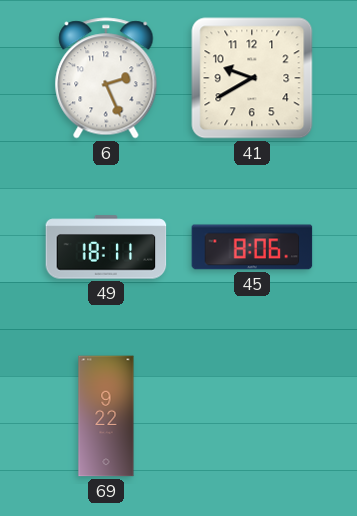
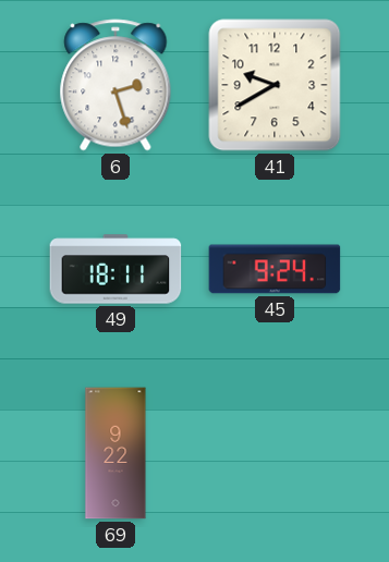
6: 2:26 -> 2:27 (116, 85)
45: 8:06 -> 9:24 (275, 269)
